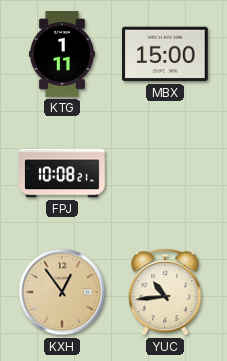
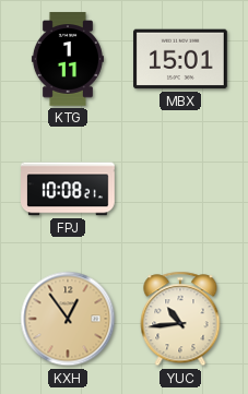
MBX: 15:00 -> 15:01 (181, 59)
